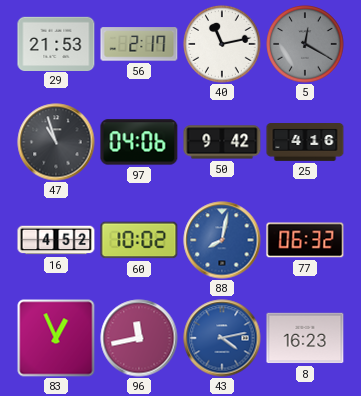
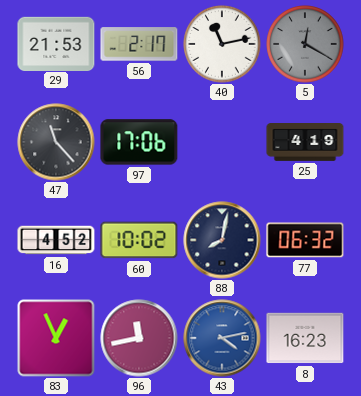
47: 10:57 -> 11:23 (56, 142)
97: 04:06 -> 17:06 (139, 142)
50: 9:42 -> none (222, 142)
25: 4:16 -> 4:19 (305, 143)
88 dial: blue -> navy (222, 240)
